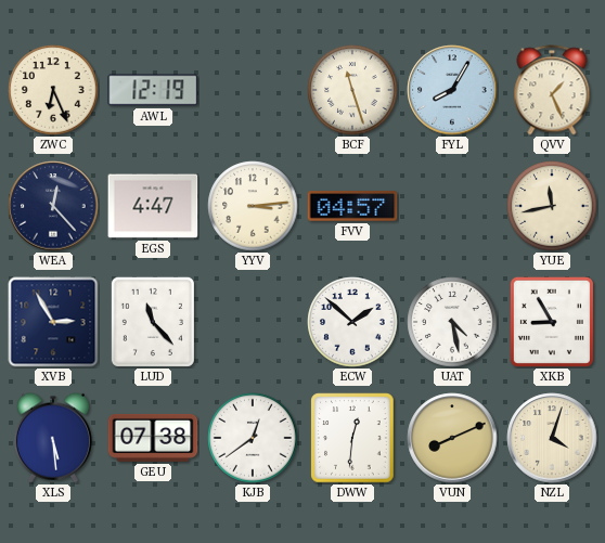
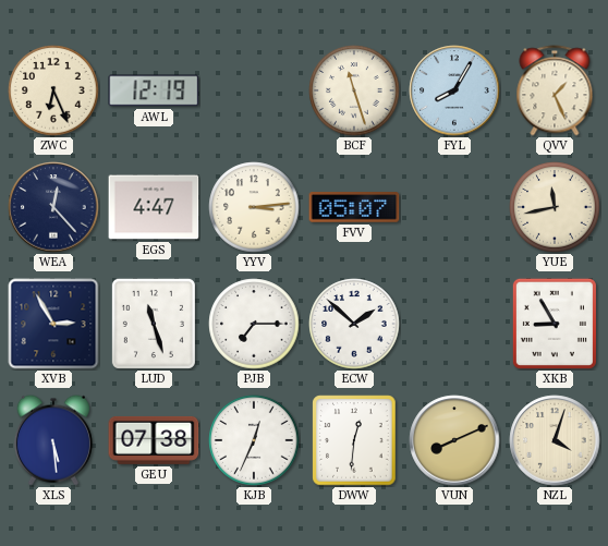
FVV: 04:57 -> 05:07 (354, 207)
LUD: 11:23 -> 11:27 (154, 324)
PJB: none -> 7:15 (254, 324)
UAT: 4:28 -> none (452, 322)
KJB: 12:39 -> 12:34 (254, 440)
